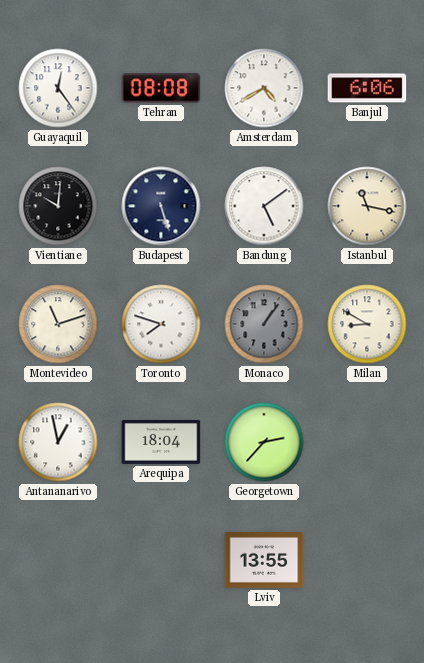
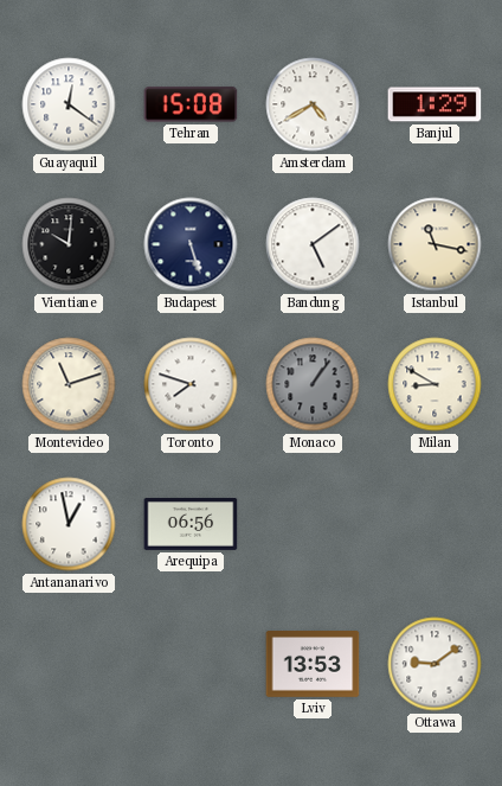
Guayaquil: 12:24 -> 12:21 (69, 104)
Tehran: 08:08 -> 15:08 (191, 104)
Banjul: 6:06 -> 1:29 (435, 104)
Arequipa: 18:04 -> 06:56 (191, 524)
Georgetown: 2:37 -> none (264, 442)
Lviv: 13:55 -> 13:53 (313, 665)
Ottawa: none -> 9:09 (435, 664)
